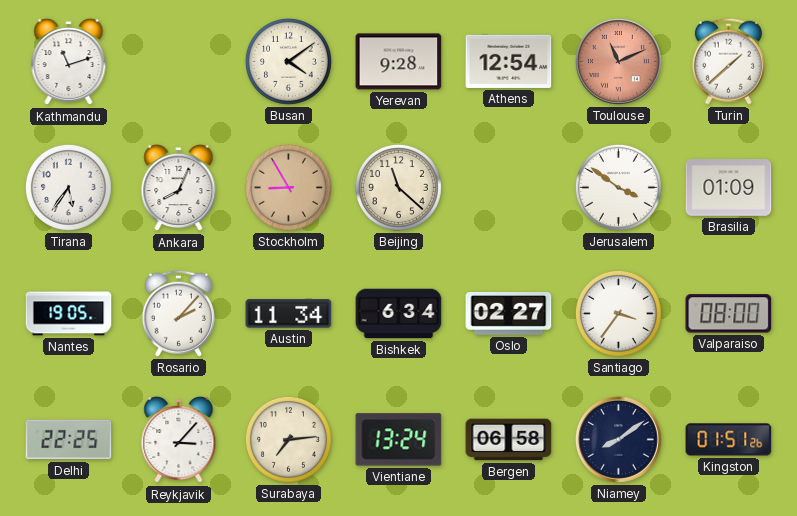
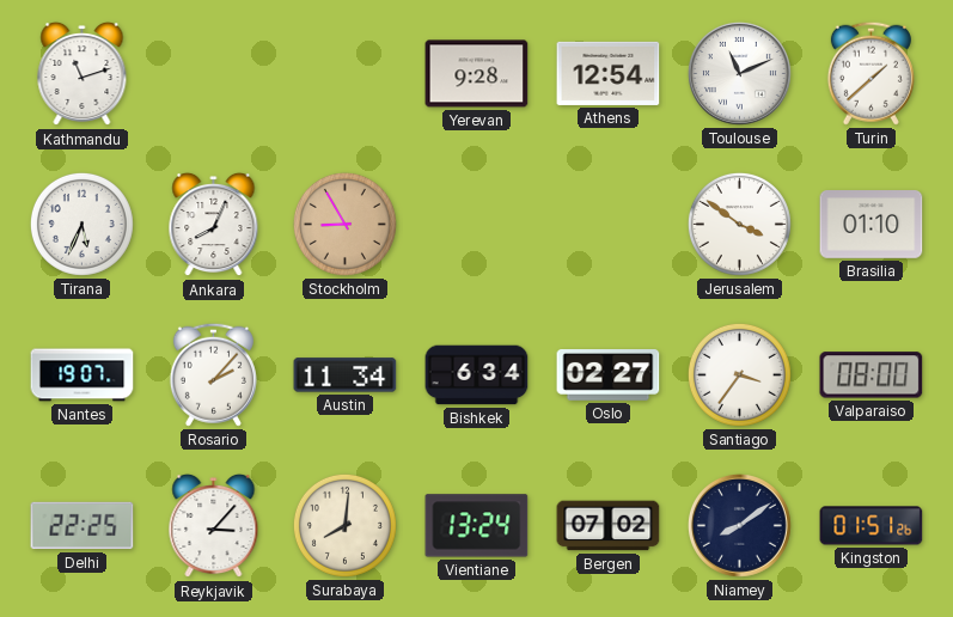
Busan: 4:09 -> none (288, 61)
Toulouse dial: salmon -> white (739, 73)
Tirana: 5:36 -> 5:34 (81, 224)
Beijing: 11:22 -> none (398, 187)
Brasilia: 01:09 -> 01:10 (872, 225)
Nantes: 19:05 -> 19:07 (83, 375)
Surabaya: 7:14 -> 8:01 (344, 525)
Bergen: 06:58 -> 07:02 (609, 526)
